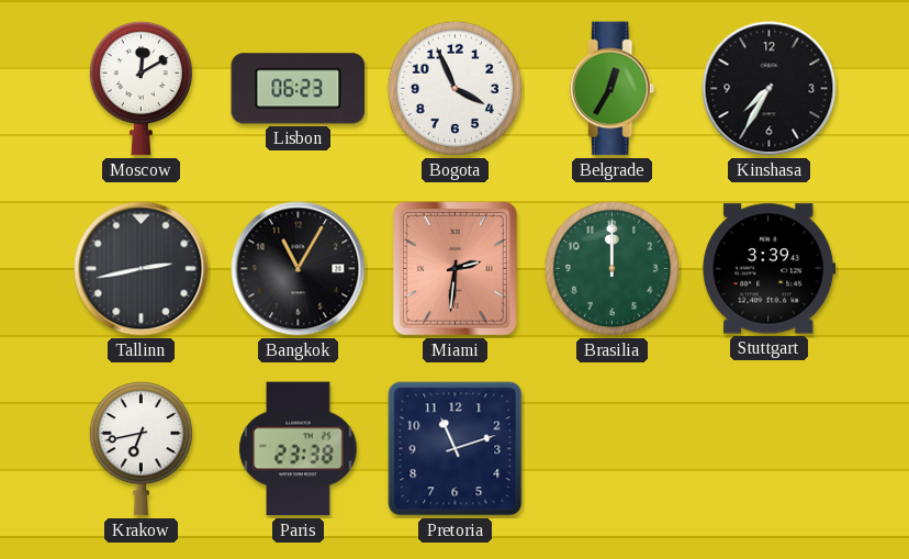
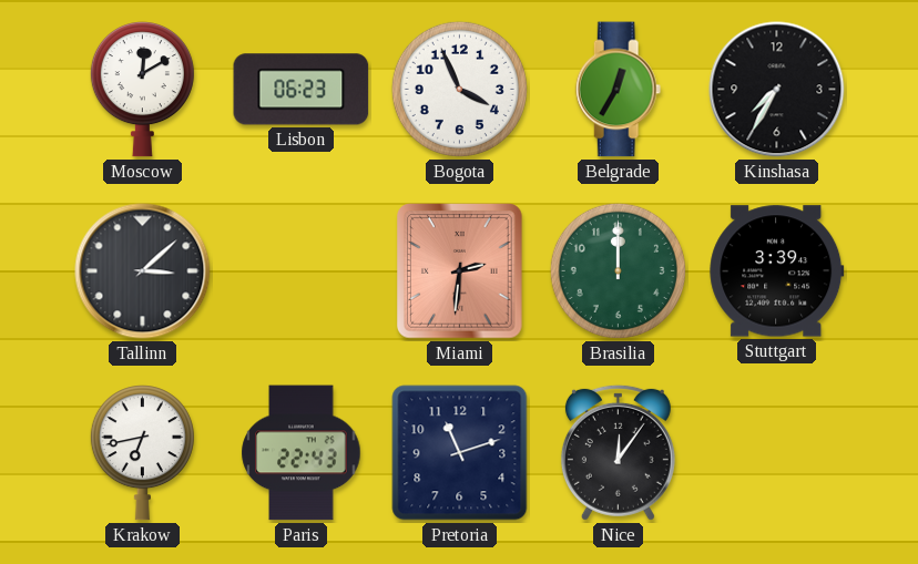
Tallinn: 2:43 -> 3:08 (143, 271)
Bangkok: 11:05 -> none (299, 269)
Paris: 23:38 -> 22:43 (302, 453)
Nice: none -> 12:06 (618, 452)
